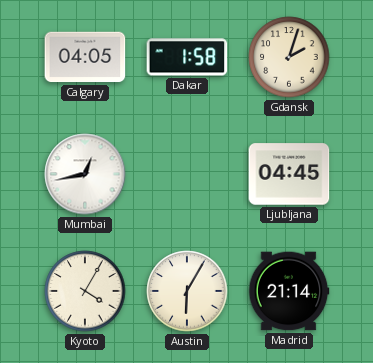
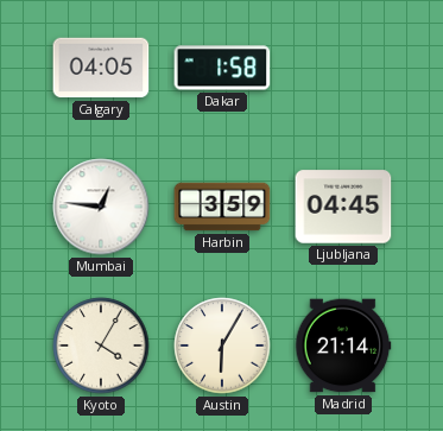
Gdansk: 2:03 -> none (289, 57)
Mumbai: 12:43 -> 12:46 (101, 207)
Harbin: none -> 3:59 (222, 207)
